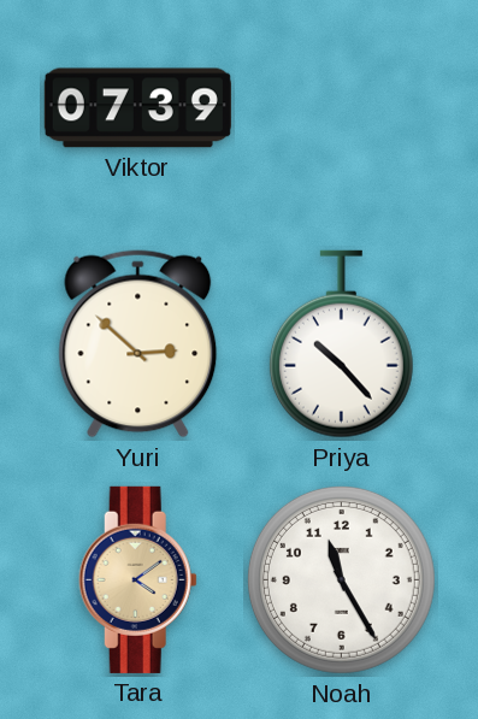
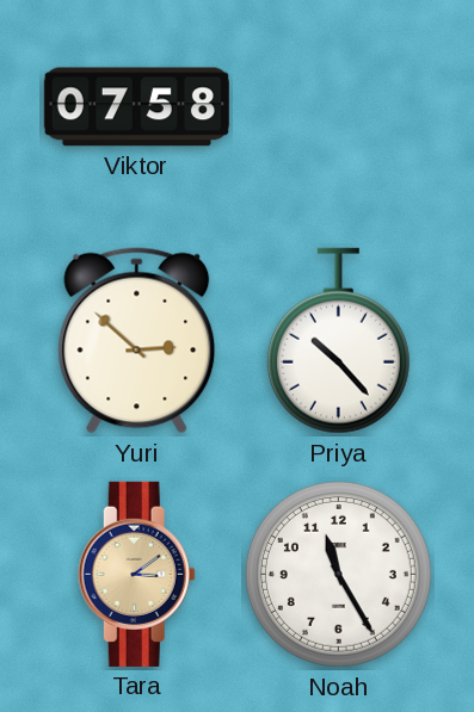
Viktor: 07:39 -> 07:58 (136, 107)
Tara: 4:09 -> 3:09 (136, 574)
